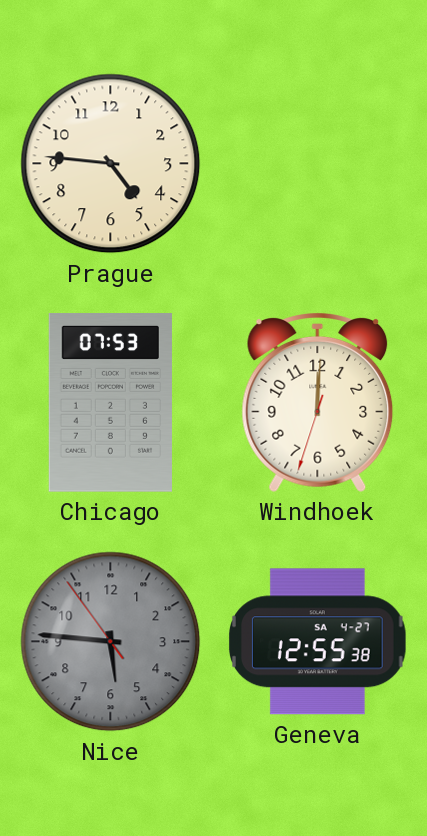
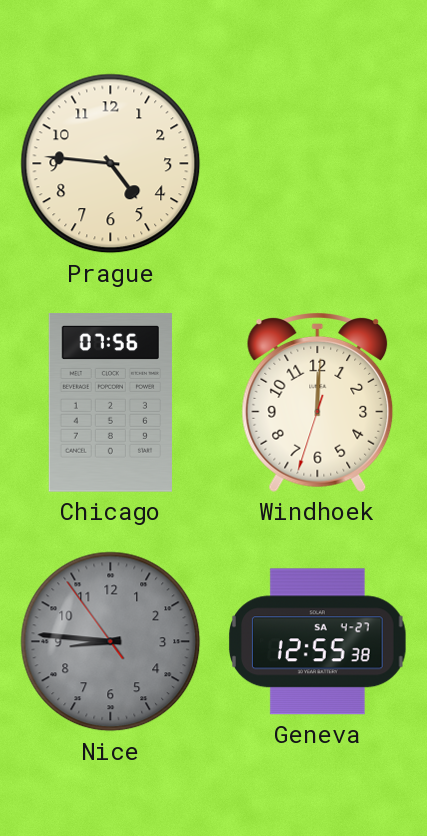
Chicago: 07:53 -> 07:56 (110, 403)
Nice: 5:45 -> 8:45 (111, 642)
